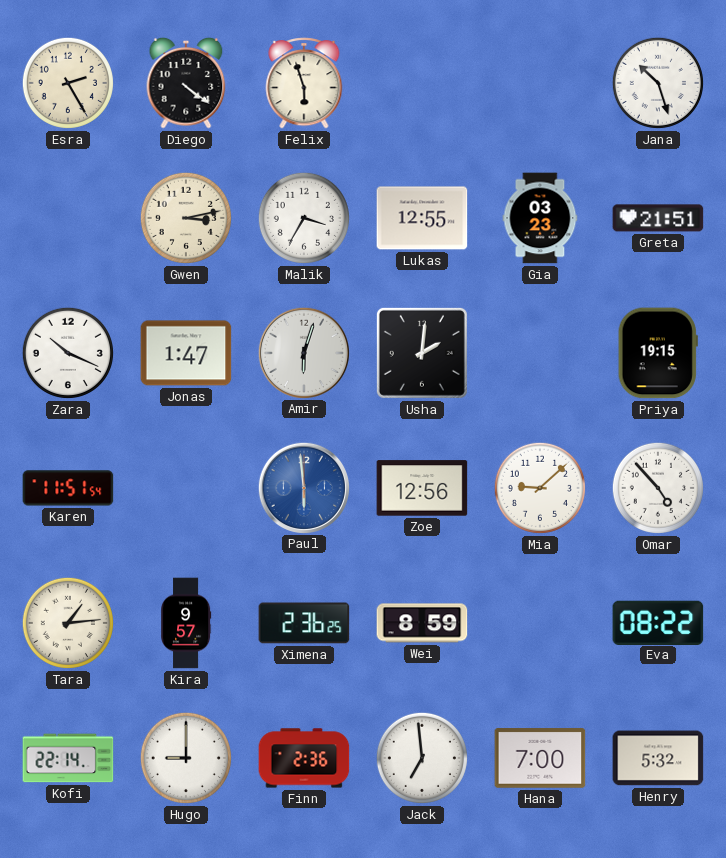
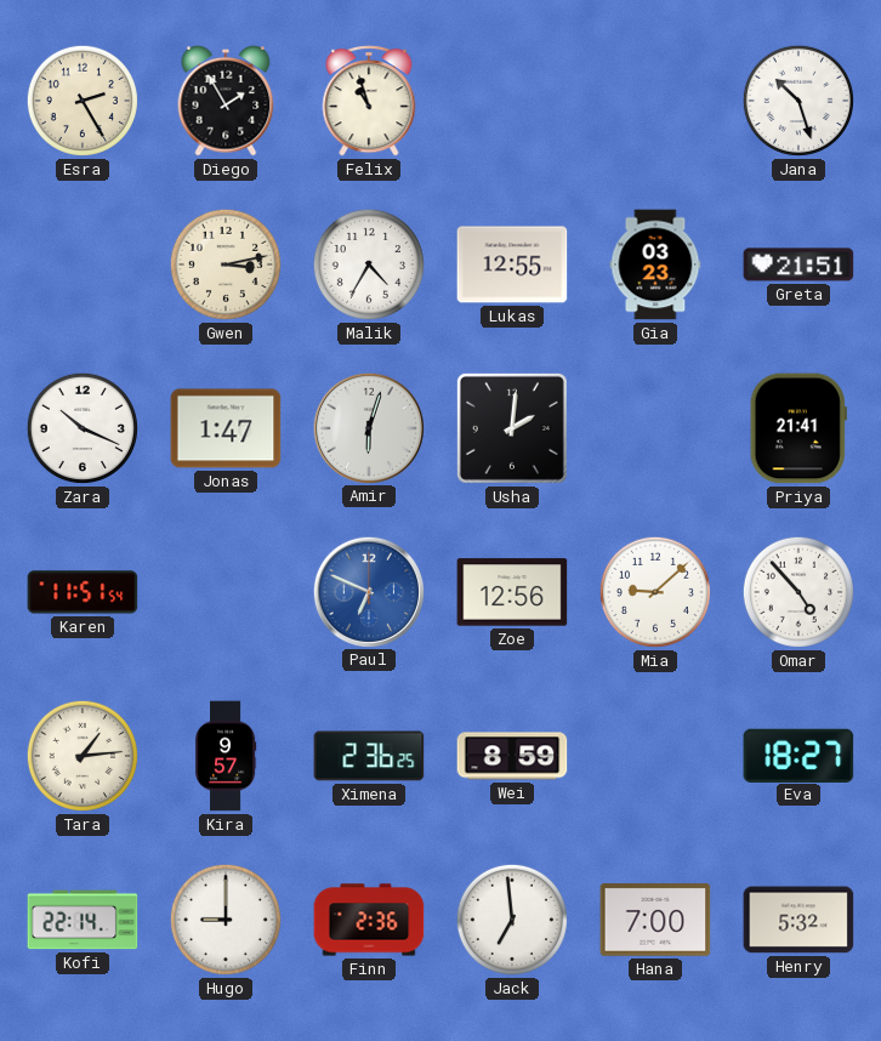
Diego: 4:21 -> 1:55 (226, 101)
Felix: 5:57 -> 10:57 (369, 101)
Malik: 3:35 -> 4:35 (369, 264)
Priya: 19:15 -> 21:41 (798, 428)
Paul: 5:59 -> 6:49 (368, 591)
Eva: 08:22 -> 18:27 (798, 755)
